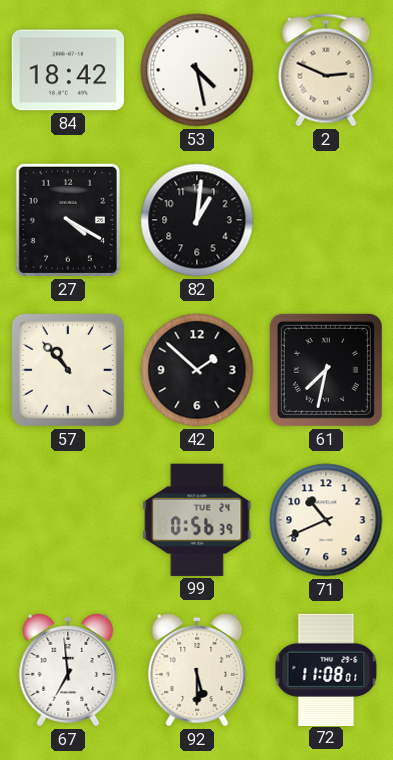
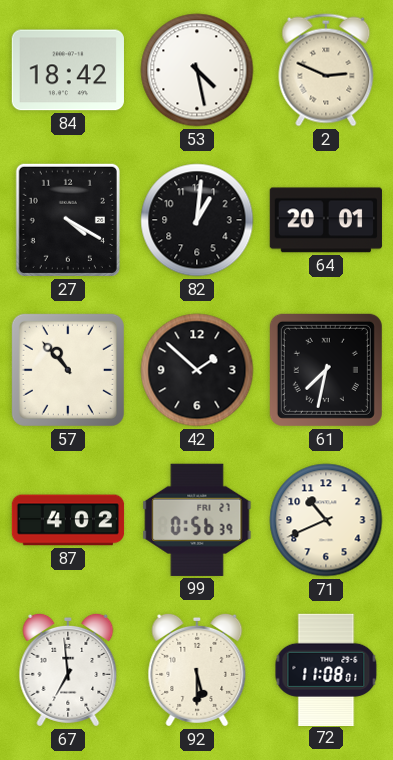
64: none -> 20:01 (326, 220)
87: none -> 4:02 (68, 520)
99 date: TUE 24 -> FRI 27 (197, 520)
